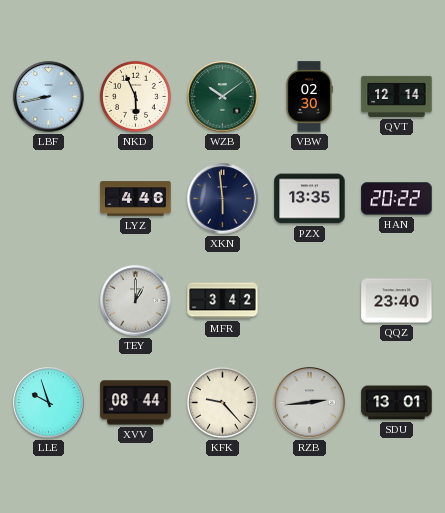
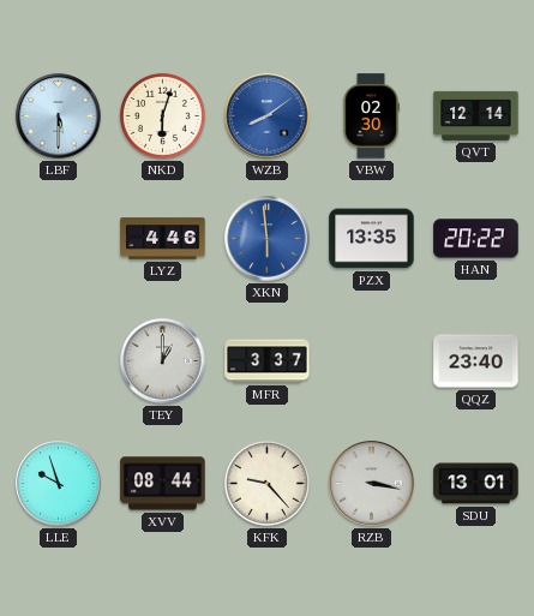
LBF: 8:43 -> 5:30 (59, 116)
NKD: 5:56 -> 6:03 (162, 115)
WZB: 10:09 -> 8:09 (268, 116)
WZB dial: green -> blue (268, 116)
XKN dial: navy -> blue (268, 239)
MFR: 3:42 -> 3:37 (268, 361)
RZB: 2:44 -> 3:17 (372, 484)
